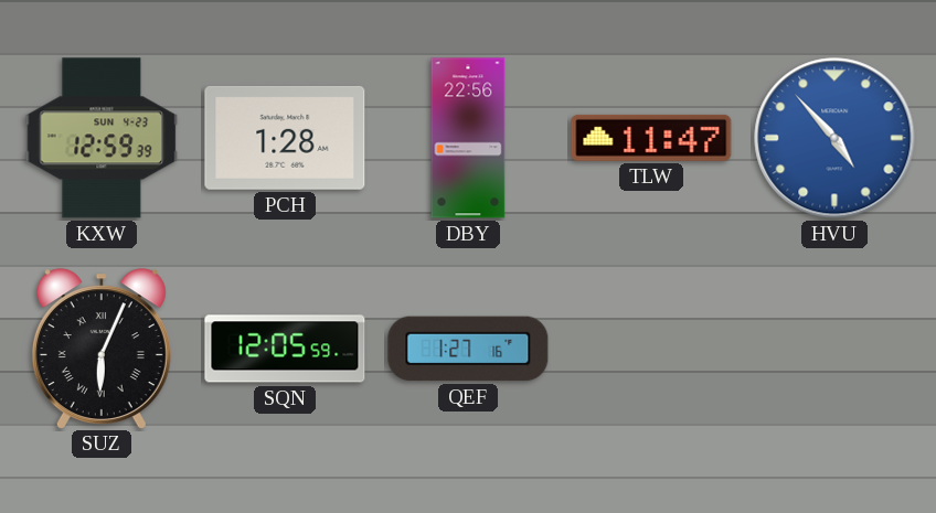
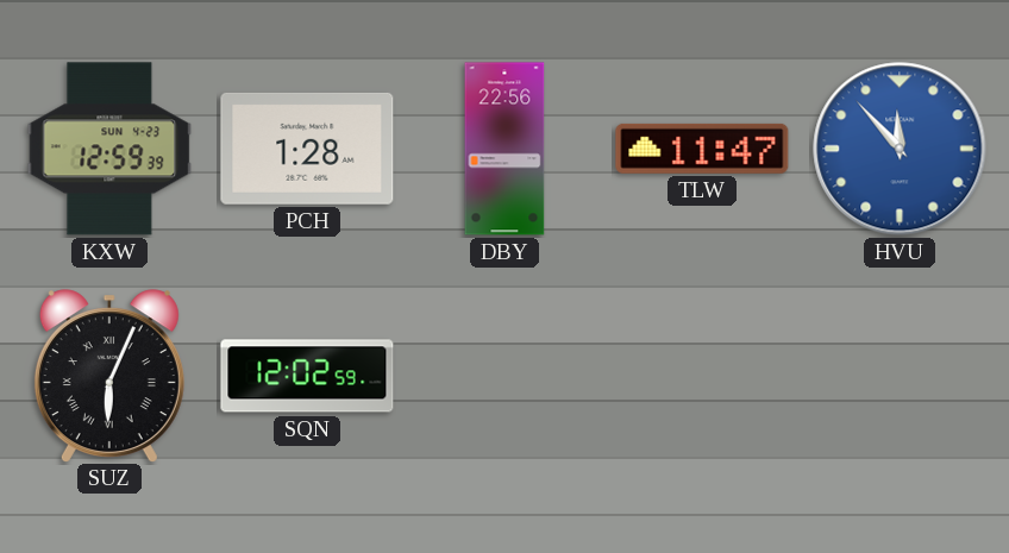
HVU: 4:53 -> 11:53 (900, 149)
SQN: 12:05 -> 12:02 (307, 376)
QEF: 1:27 -> none (468, 349)
